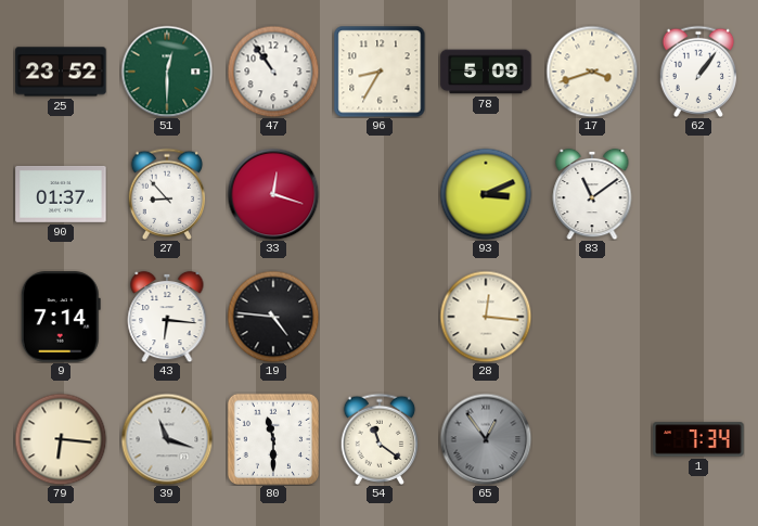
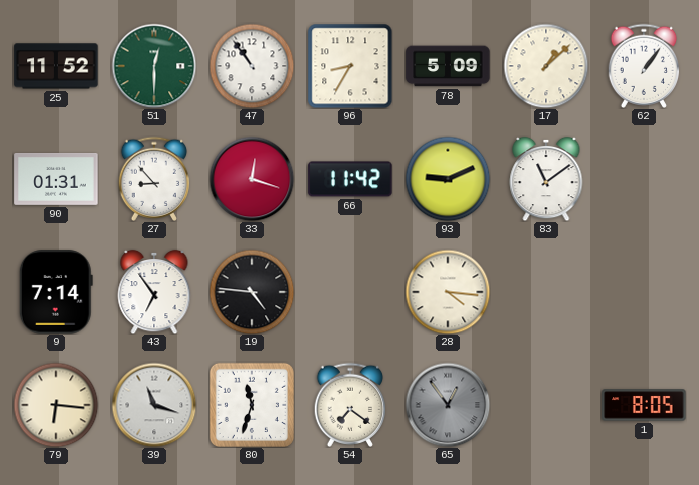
25: 23:52 -> 11:52 (56, 66)
17: 3:42 -> 1:08 (546, 66)
90: 01:37 -> 01:31 (56, 180)
66: none -> 11:42 (350, 179)
93: 3:11 -> 9:11 (448, 179)
43: 6:16 -> 6:54 (154, 292)
28: 12:16 -> 4:16 (448, 292)
80: 11:30 -> 11:33 (251, 404)
54: 11:21 -> 7:21 (350, 404)
1: 7:34 -> 8:05 (644, 405)
